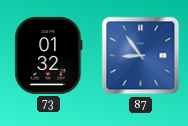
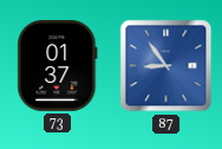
73: 01:32 -> 01:37 (58, 65)
